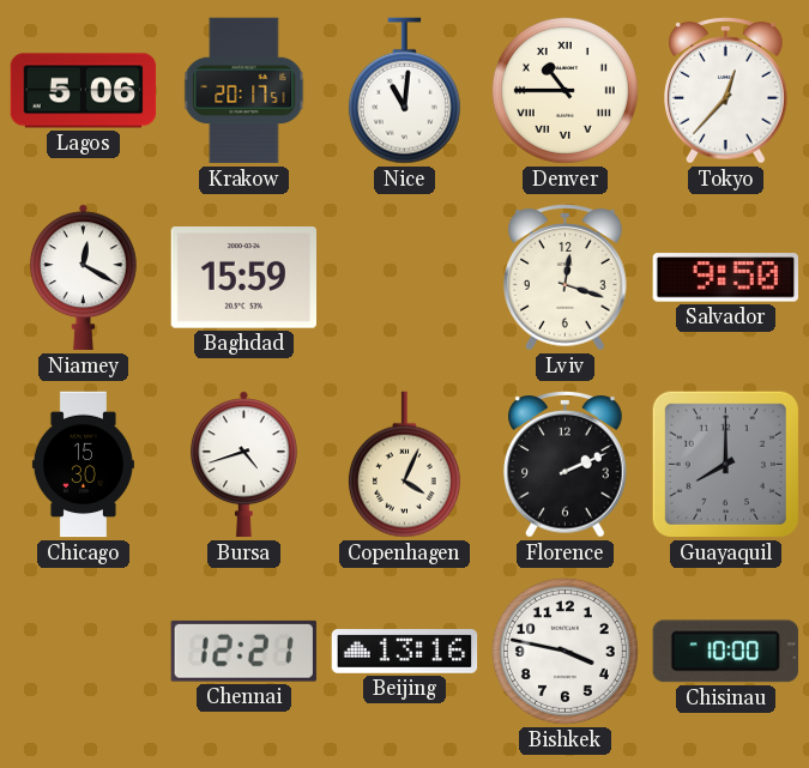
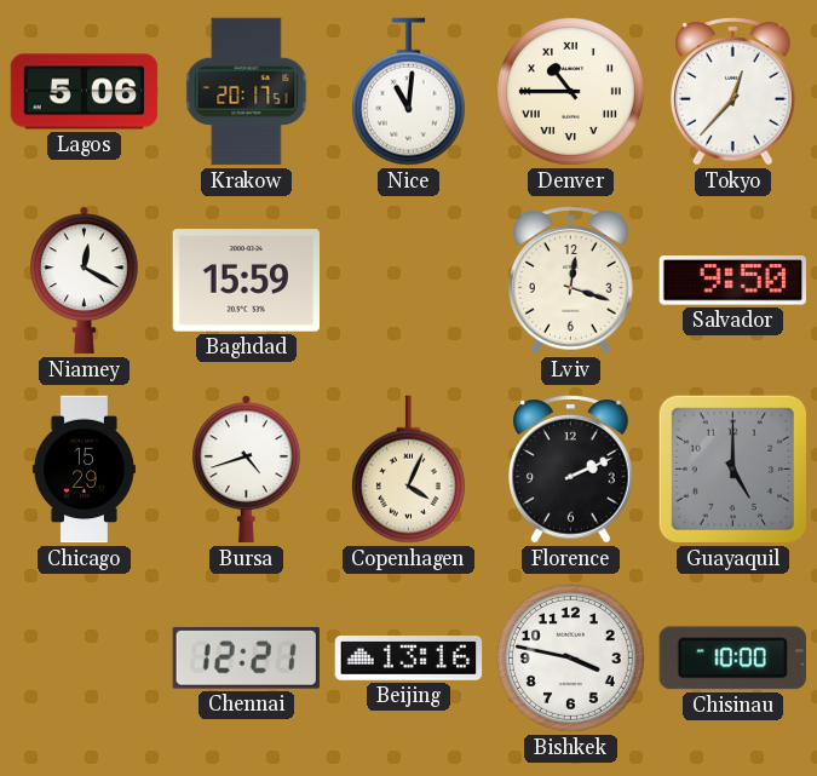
Chicago: 15:30 -> 15:29 (84, 470)
Guayaquil: 8:00 -> 5:00 (732, 469)
